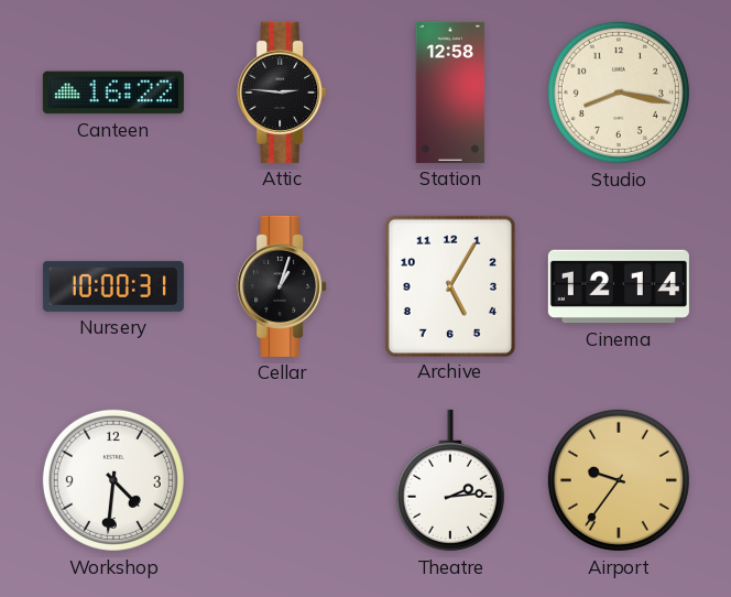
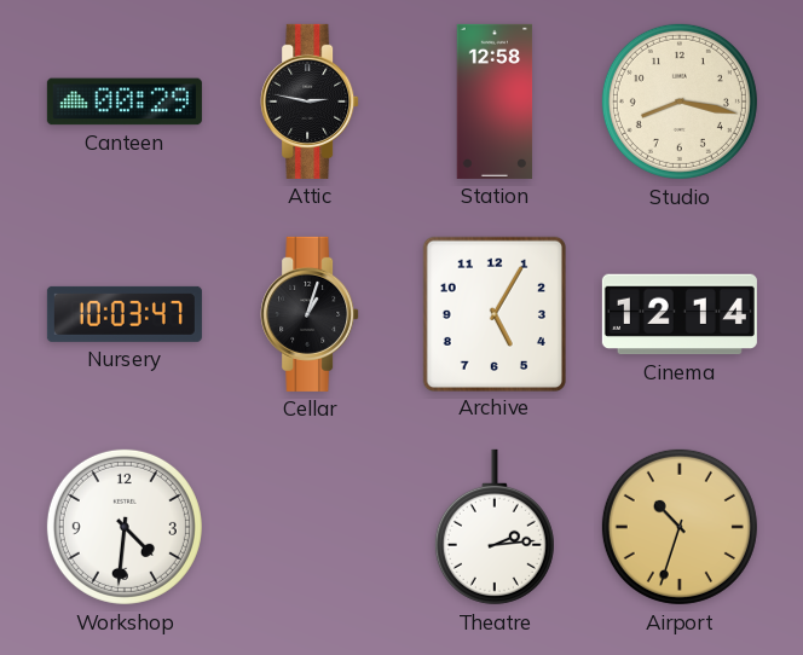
Canteen: 16:22 -> 00:29 (125, 102)
Attic: 2:46 -> 2:47 (310, 102)
Nursery: 10:00 -> 10:03 (125, 314)
Airport: 9:36 -> 10:33 (680, 527)
